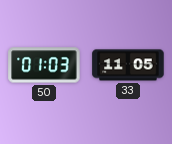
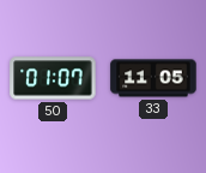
50: 01:03 -> 01:07 (53, 78)
